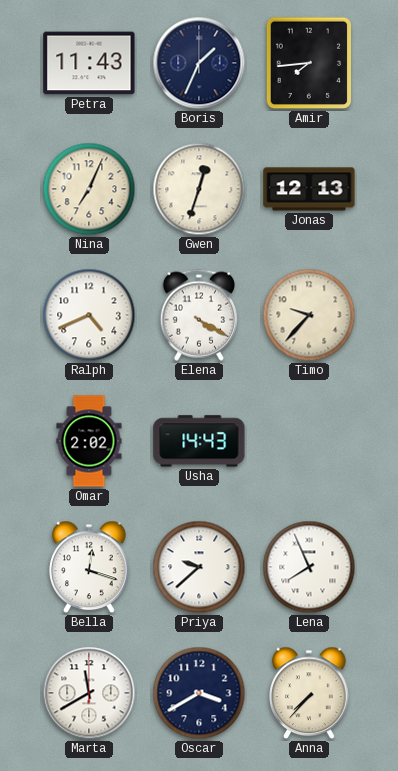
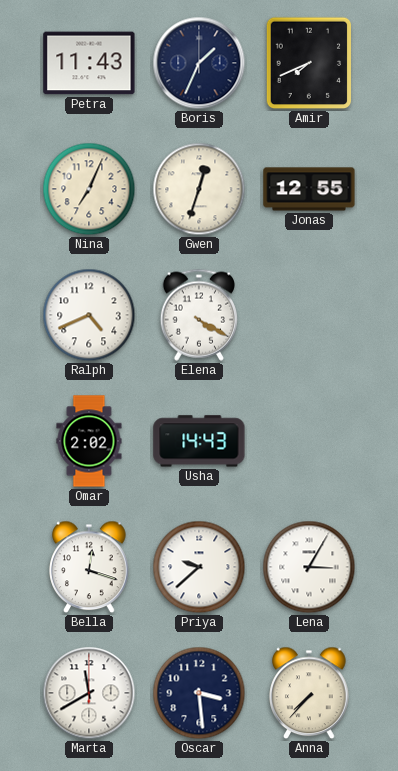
Amir: 7:44 -> 7:41 (309, 63)
Jonas: 12:13 -> 12:55 (309, 189)
Timo: 9:37 -> none (309, 315)
Lena: 7:56 -> 3:05 (309, 567)
Oscar: 3:40 -> 3:29 (199, 693)
